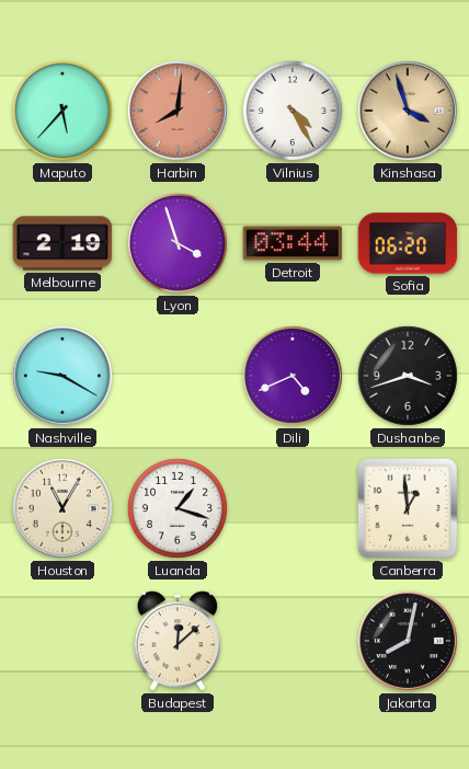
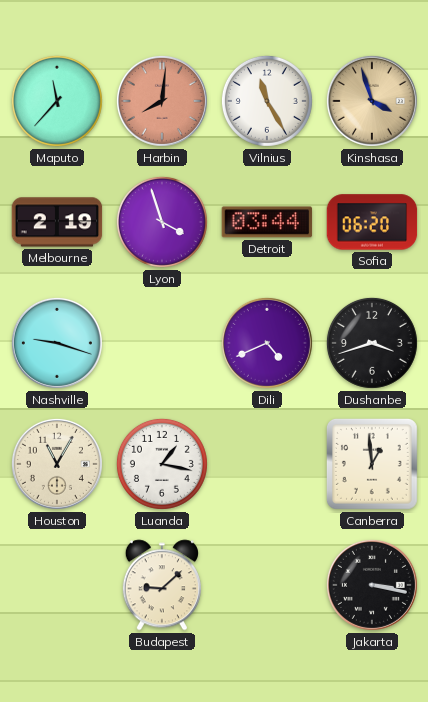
Maputo: 5:37 -> 11:37 (57, 101)
Vilnius: 4:25 -> 11:25 (267, 101)
Nashville: 9:20 -> 9:18 (57, 343)
Luanda: 1:18 -> 1:17 (162, 464)
Budapest: 12:08 -> 9:08 (162, 585)
Jakarta: 8:02 -> 3:17 (372, 585)
